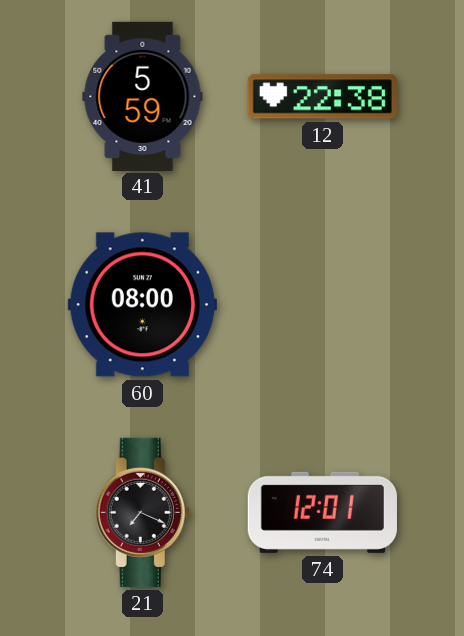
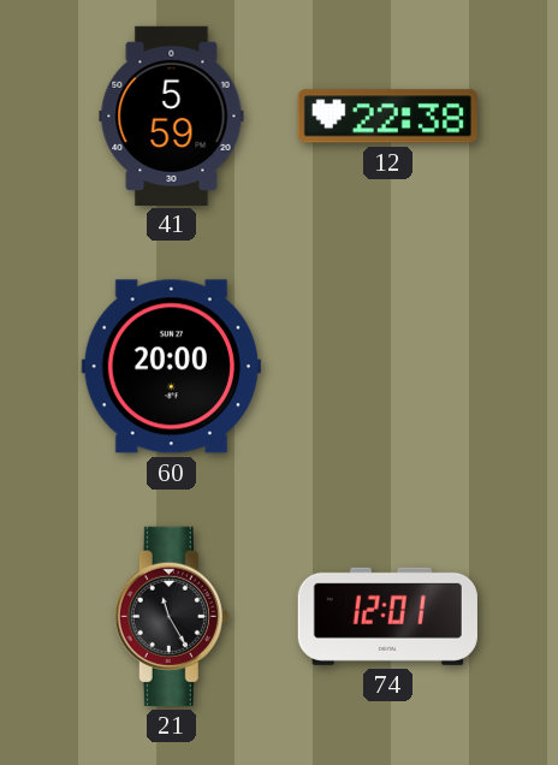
60: 08:00 -> 20:00 (171, 367)
21: 7:19 -> 11:25 (171, 616)
